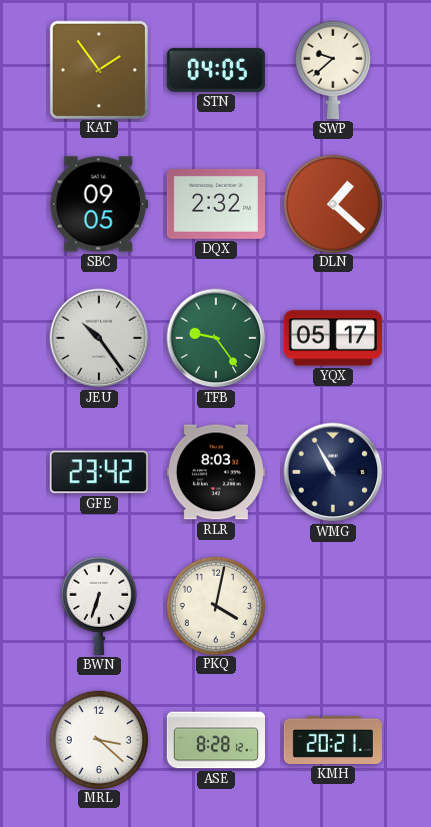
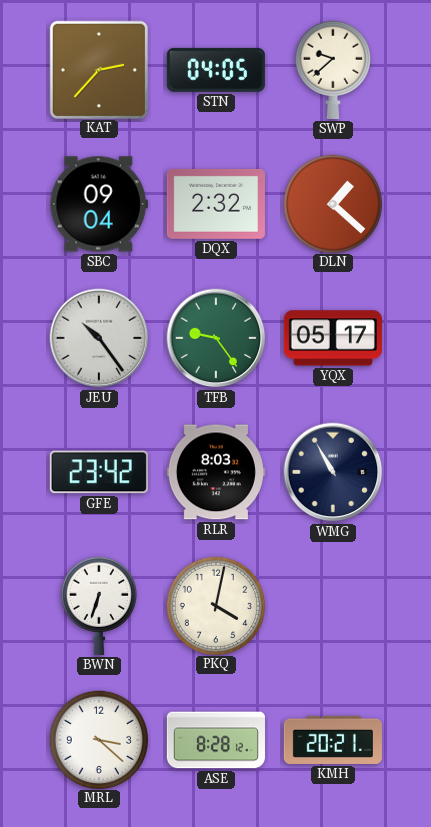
KAT: 1:54 -> 2:37 (98, 69)
SBC: 09:05 -> 09:04 (99, 204)
